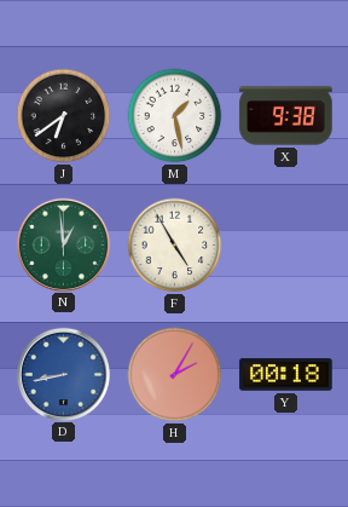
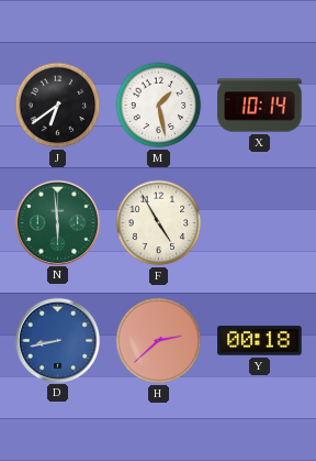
X: 9:38 -> 10:14 (260, 106)
N: 12:59 -> 5:59 (57, 222)
H: 2:05 -> 2:38 (159, 341)
